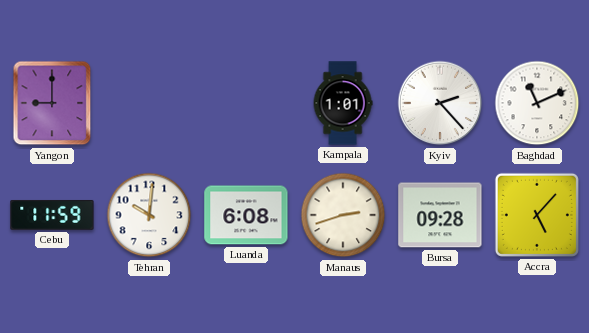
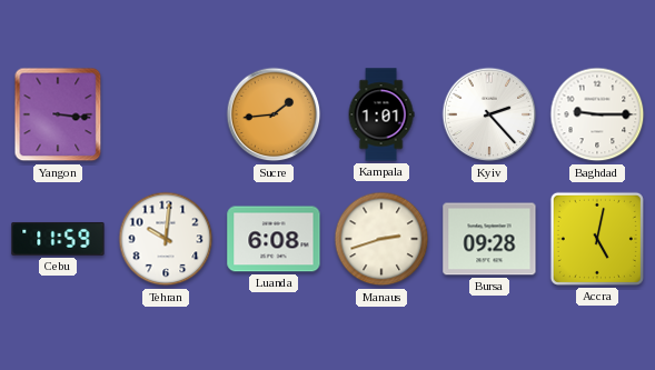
Yangon: 9:00 -> 3:16 (58, 114)
Sucre: none -> 1:44 (274, 114)
Baghdad: 11:11 -> 9:15 (597, 114)
Accra: 5:07 -> 5:02 (597, 239)
